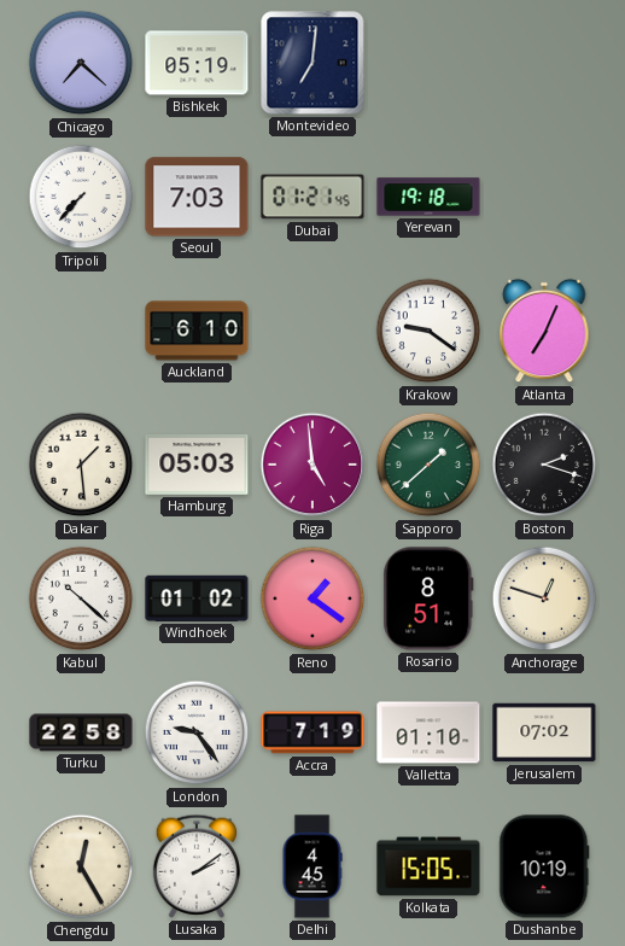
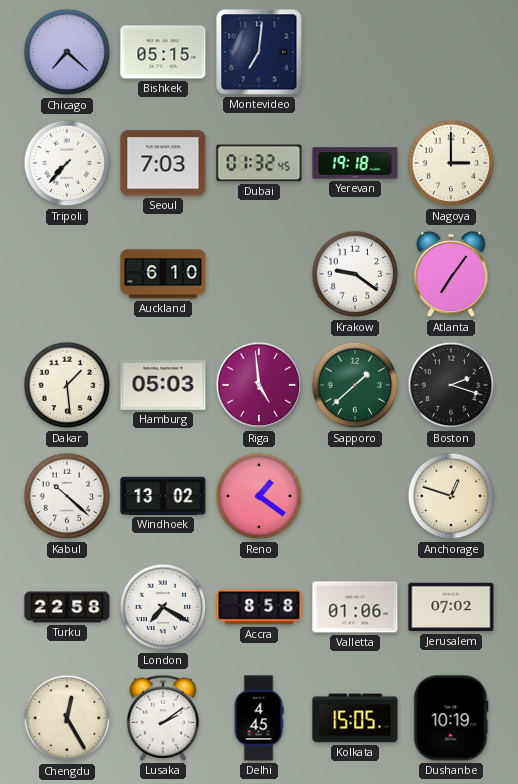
Bishkek: 05:19 -> 05:15 (163, 52)
Dubai: 01:21 -> 01:32 (259, 163)
Nagoya: none -> 3:00 (451, 163)
Atlanta: 7:04 -> 7:06 (451, 274)
Windhoek: 01:02 -> 13:02 (163, 496)
Rosario: 8:51 -> none (428, 598)
London: 9:24 -> 7:20 (163, 607)
Accra: 7:19 -> 8:58 (259, 607)
Valletta: 01:10 -> 01:06 (355, 607)
